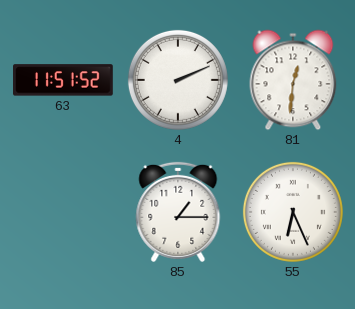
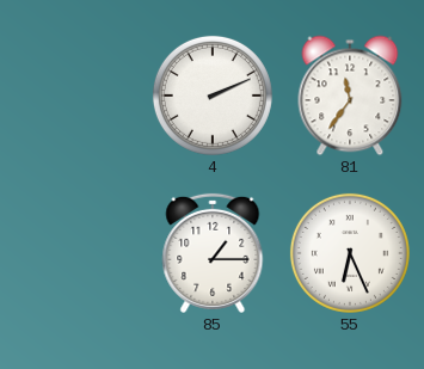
63: 11:51 -> none (64, 80)
81: 12:31 -> 11:36 (350, 96)
